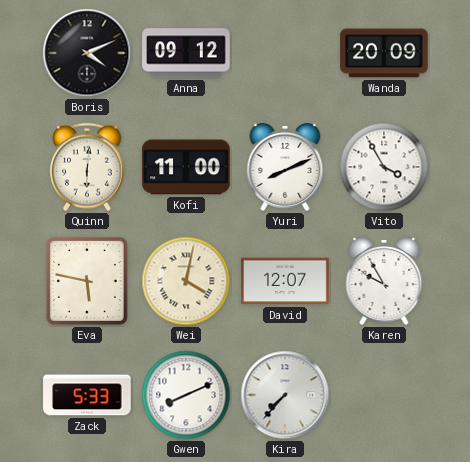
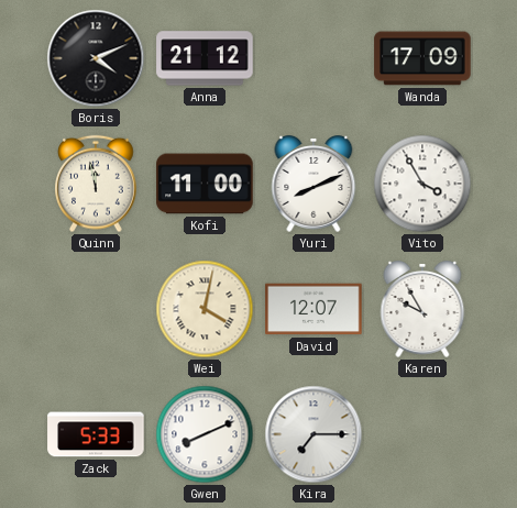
Anna: 09:12 -> 21:12 (205, 58)
Wanda: 20:09 -> 17:09 (422, 58)
Quinn: 6:01 -> 11:58 (97, 184)
Eva: 5:47 -> none (87, 281)
Kira: 7:37 -> 7:15 (313, 434)
